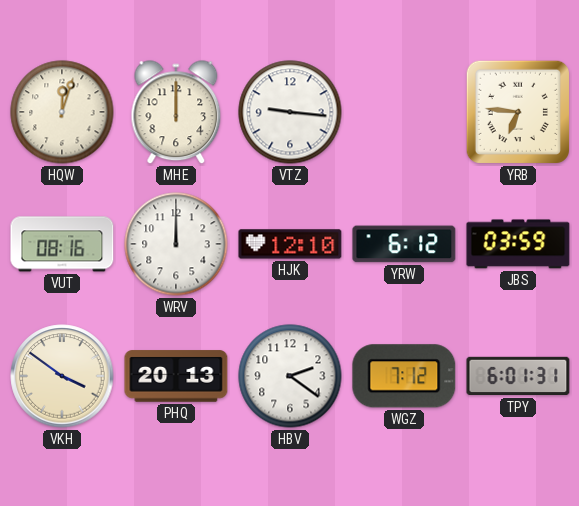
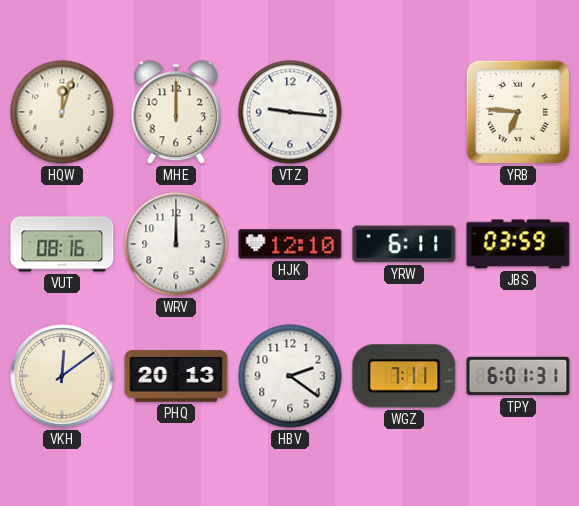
YRW: 6:12 -> 6:11 (404, 244)
VKH: 3:51 -> 12:09 (62, 376)
WGZ: 7:12 -> 7:11 (404, 376)
